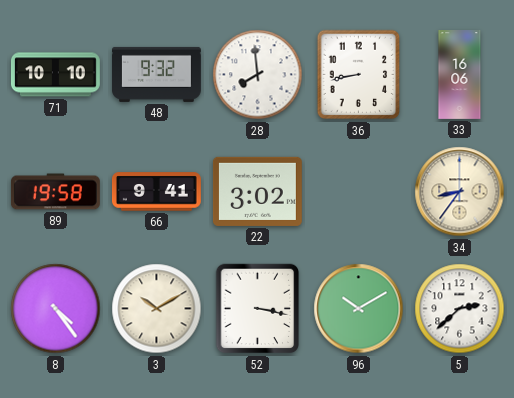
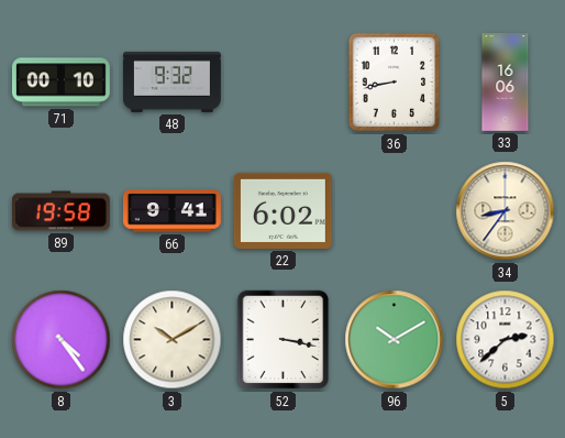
71: 10:10 -> 00:10 (60, 83)
28: 7:59 -> none (258, 75)
22: 3:02 -> 6:02 (282, 210)
